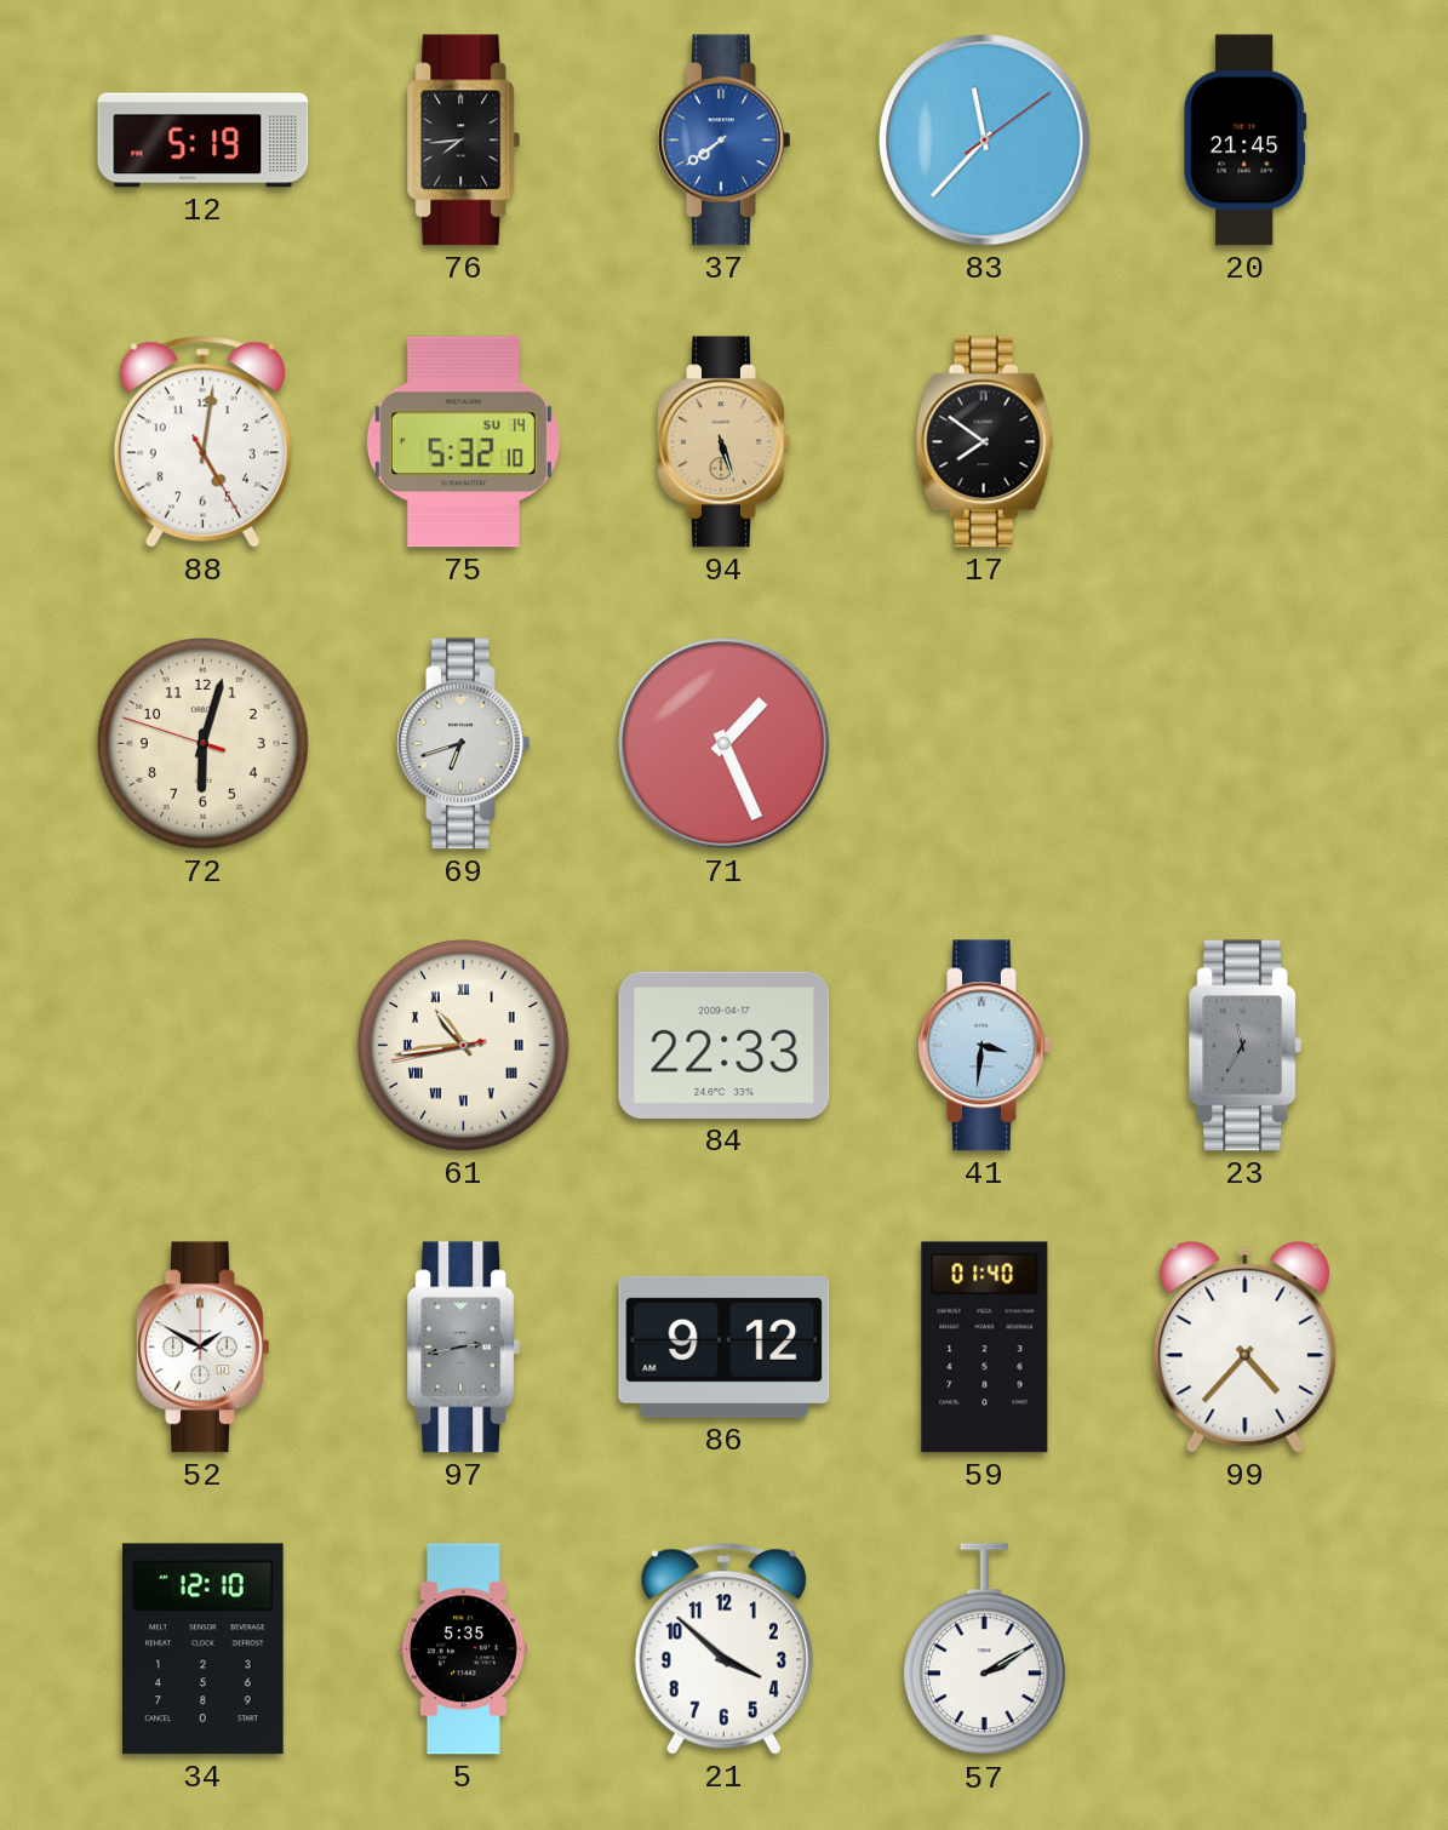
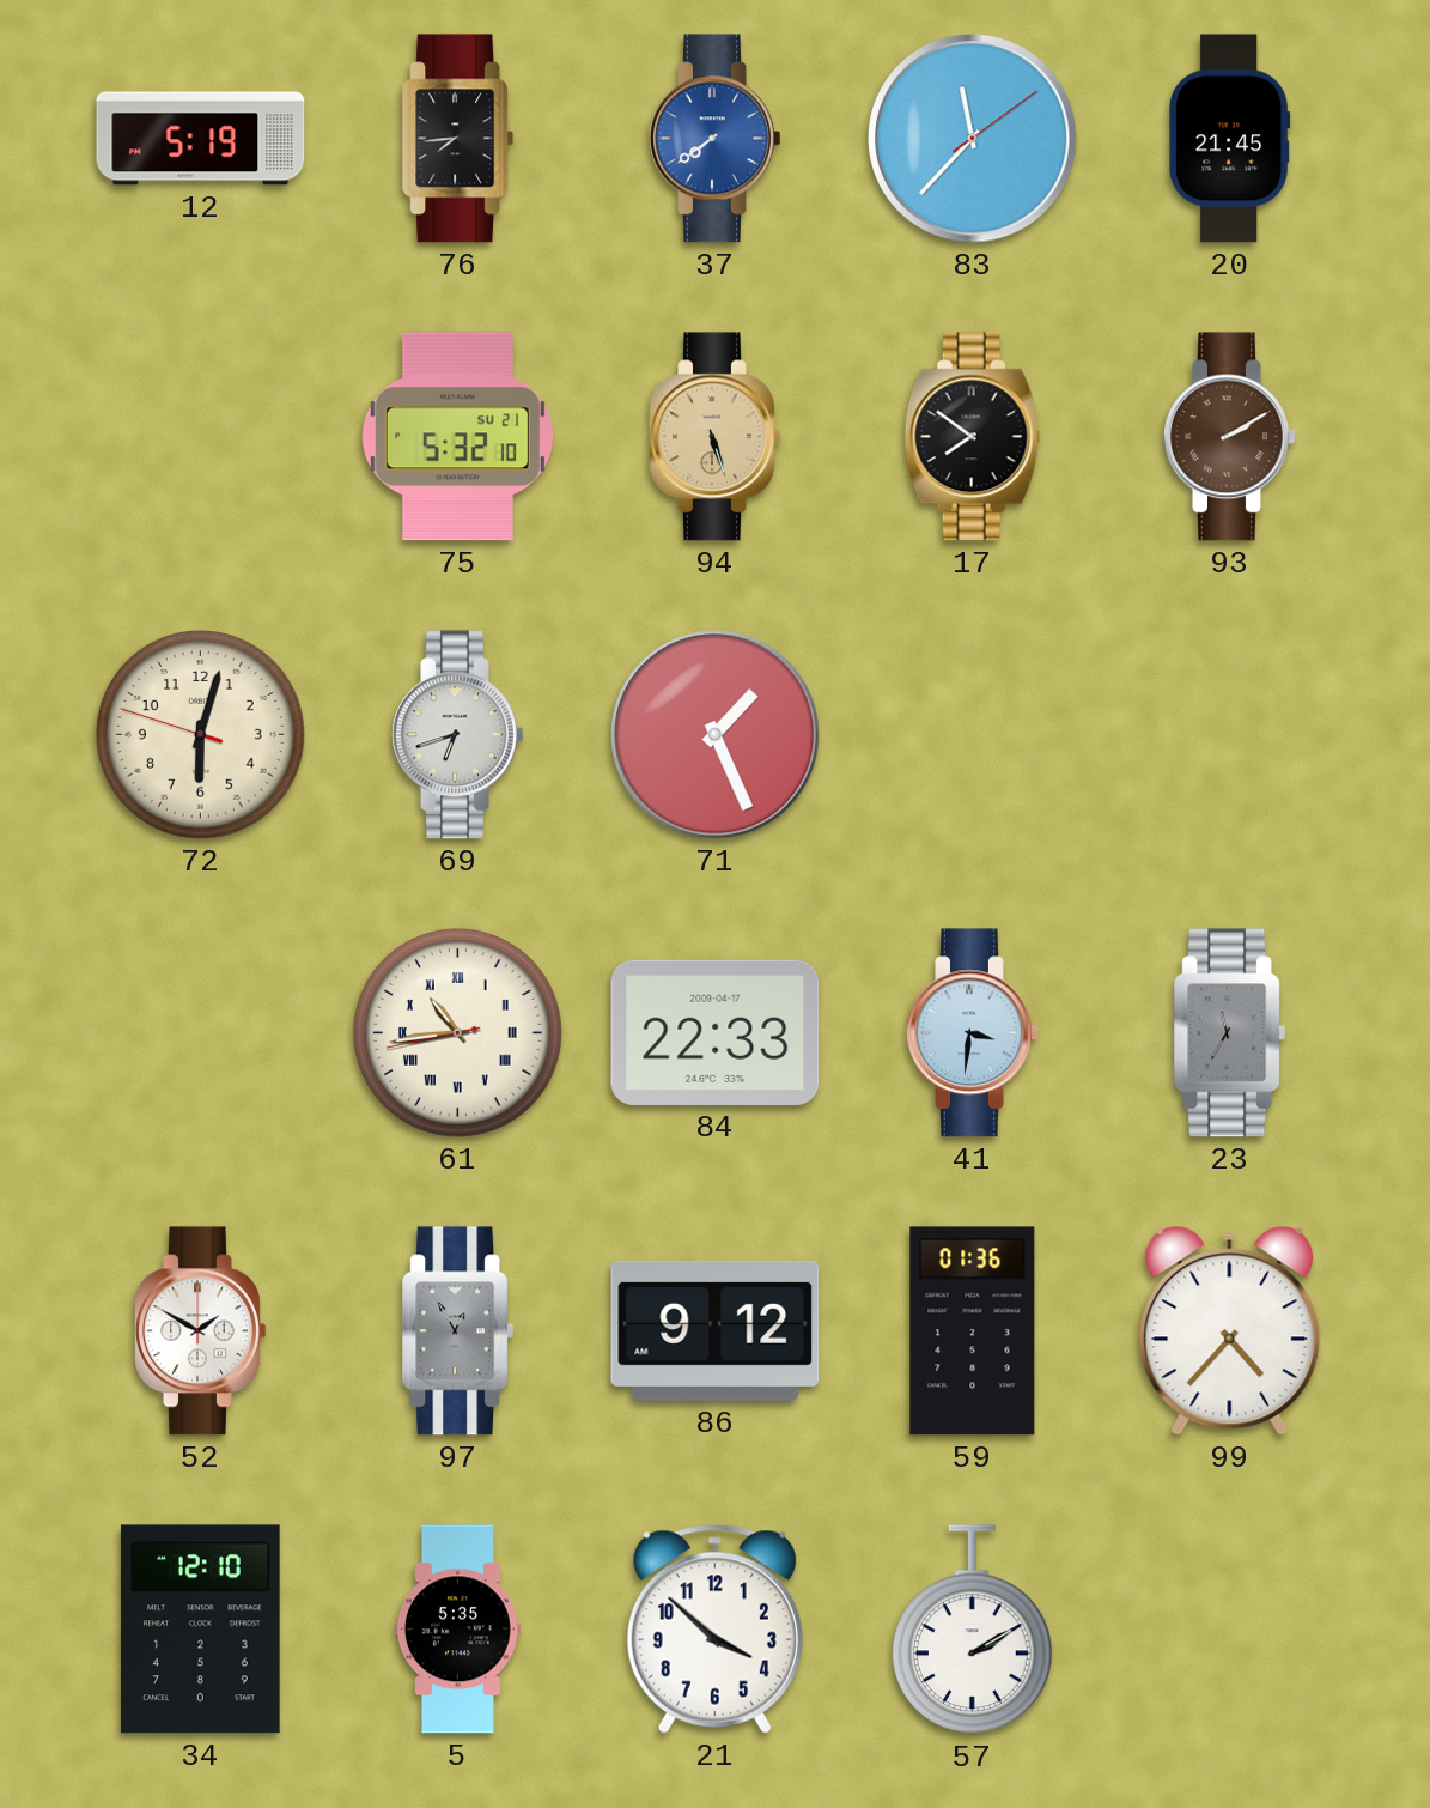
88: 5:01 -> none (202, 442)
75 date: SU 14 -> SU 21 (457, 437)
93: none -> 2:10 (1230, 437)
97: 2:43 -> 12:55 (458, 1331)
59: 01:40 -> 01:36 (973, 1331)
